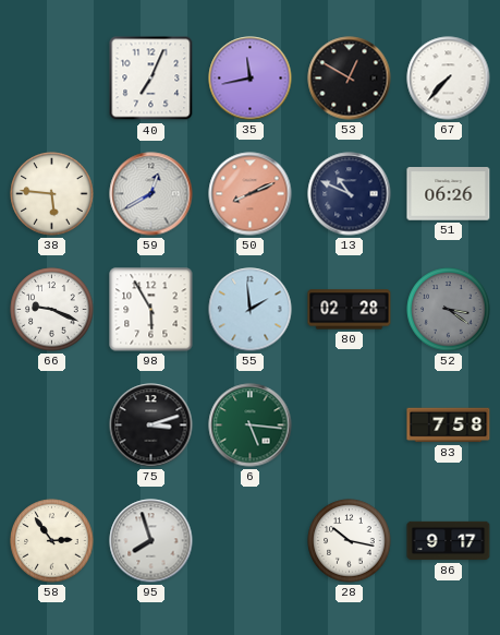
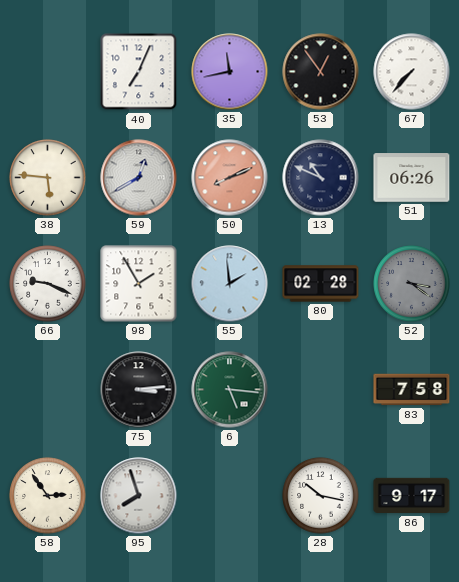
53: 12:50 -> 12:54 (321, 72)
98: 5:55 -> 1:55 (139, 284)
75: 3:12 -> 3:14 (139, 390)
